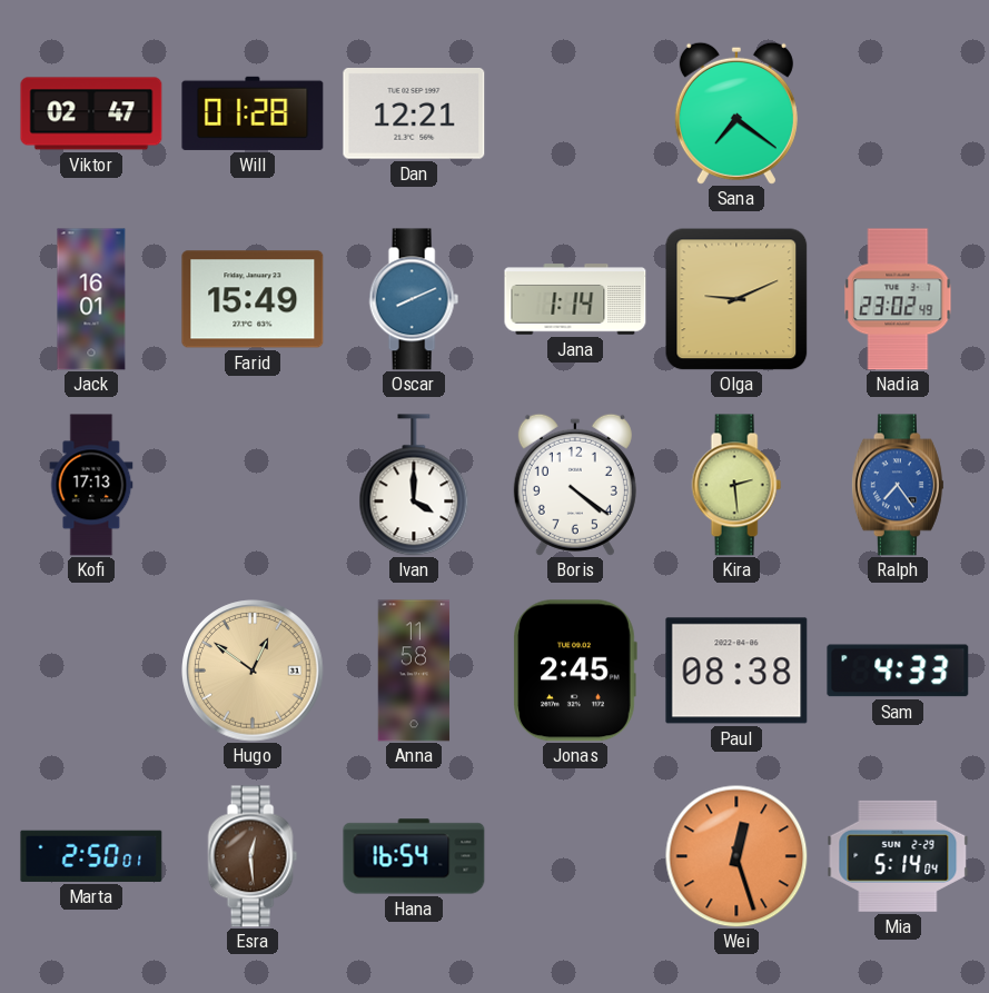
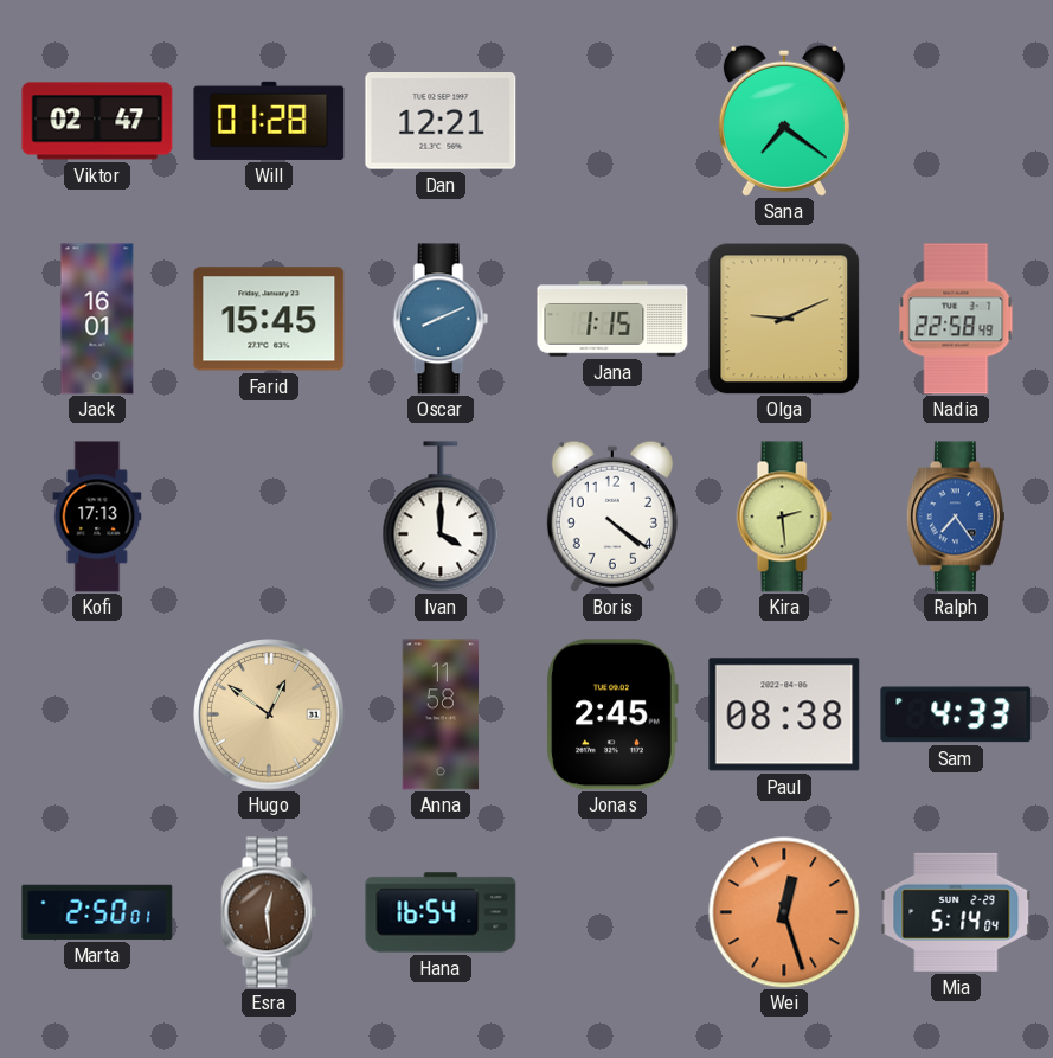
Farid: 15:49 -> 15:45 (269, 319)
Jana: 1:14 -> 1:15 (612, 319)
Nadia: 23:02 -> 22:58 (956, 319)
